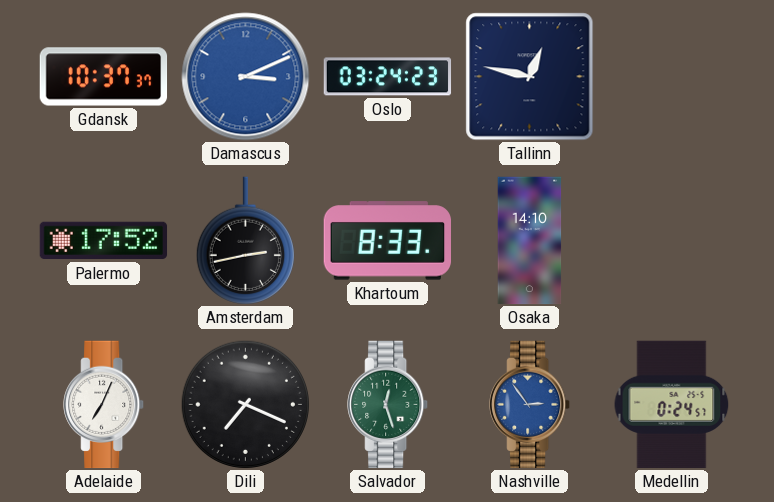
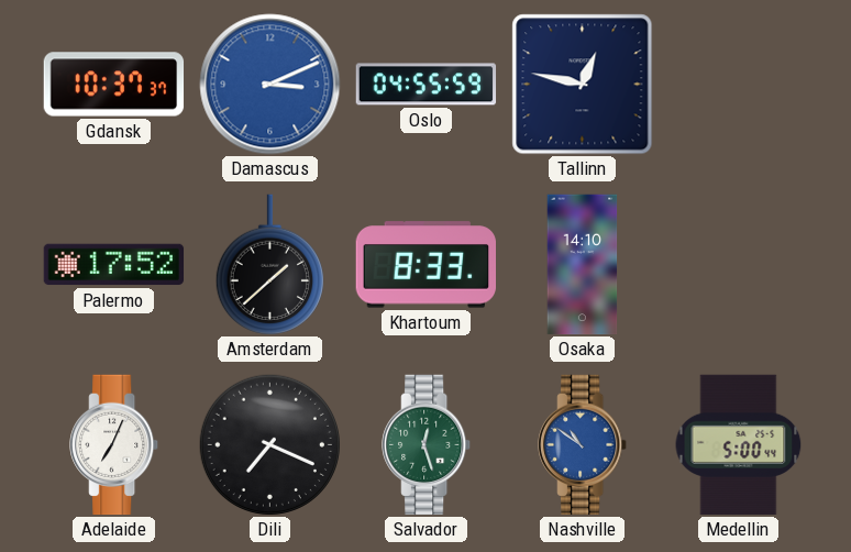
Oslo: 03:24 -> 04:55 (427, 85)
Amsterdam: 2:43 -> 1:38 (269, 265)
Nashville: 2:54 -> 10:51 (583, 445)
Medellin: 0:24 -> 5:00 (739, 445)
